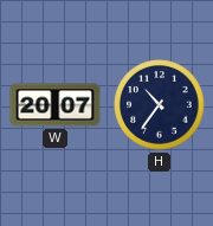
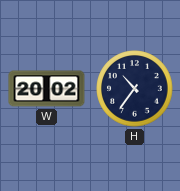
W: 20:07 -> 20:02 (47, 89)
